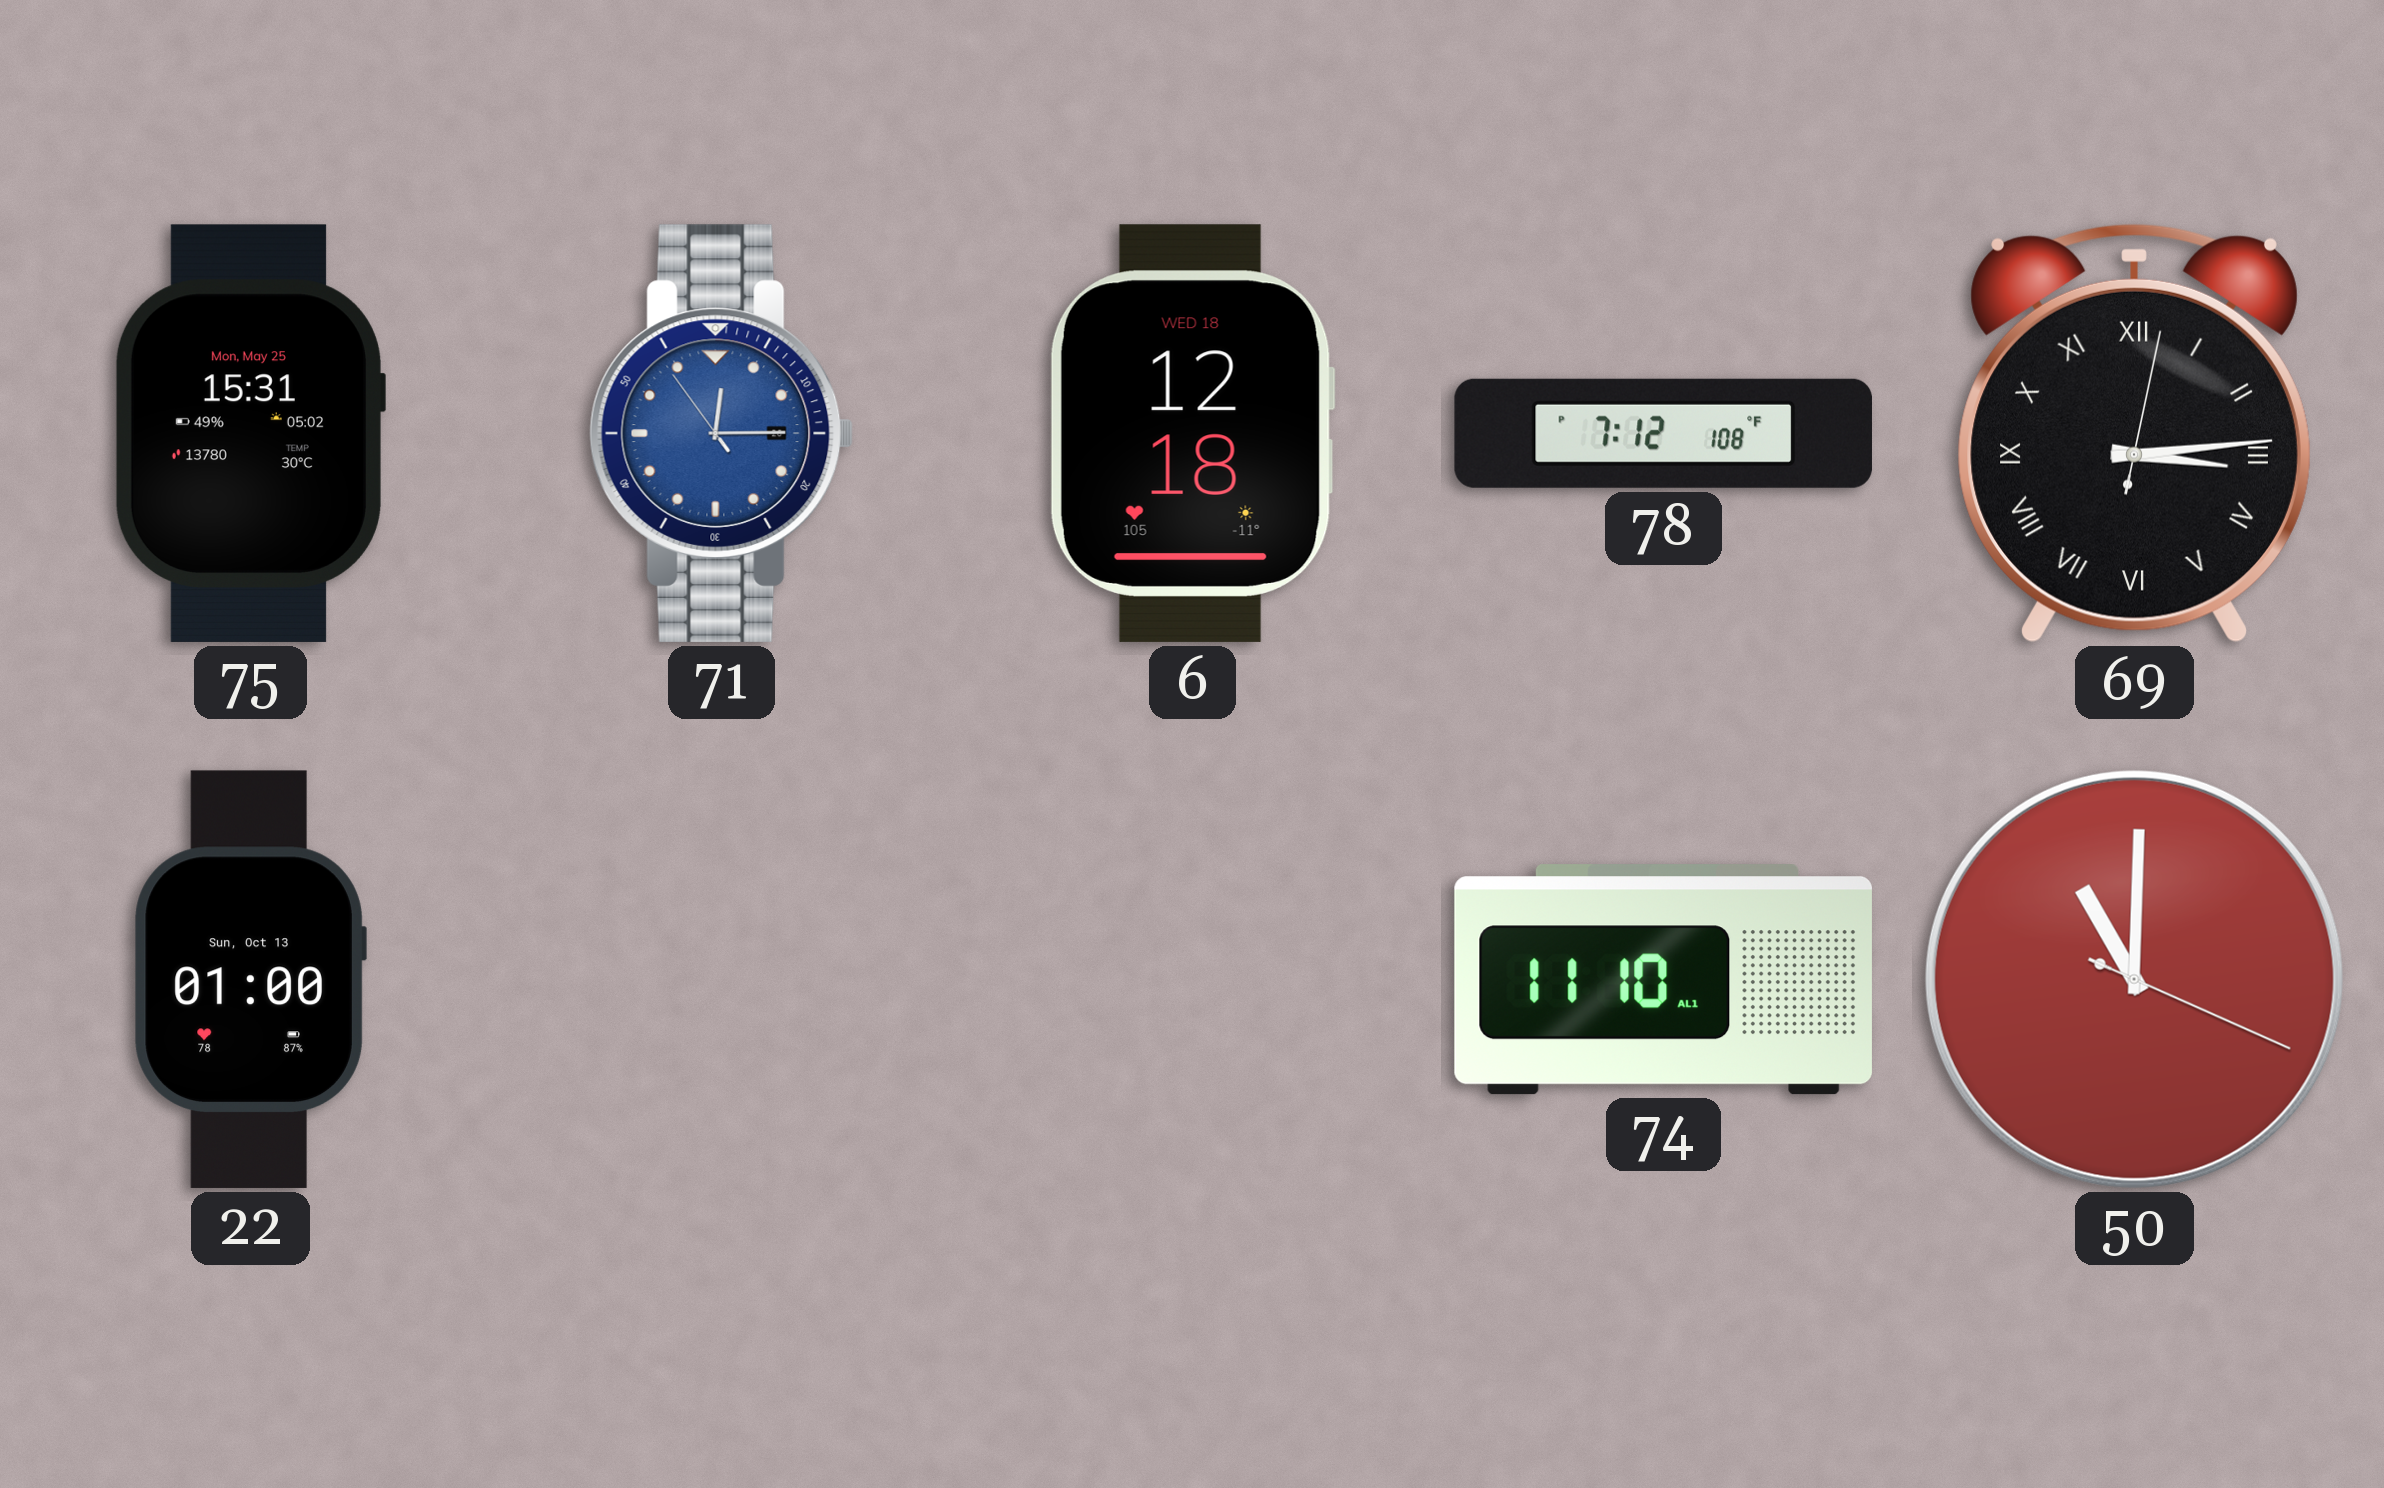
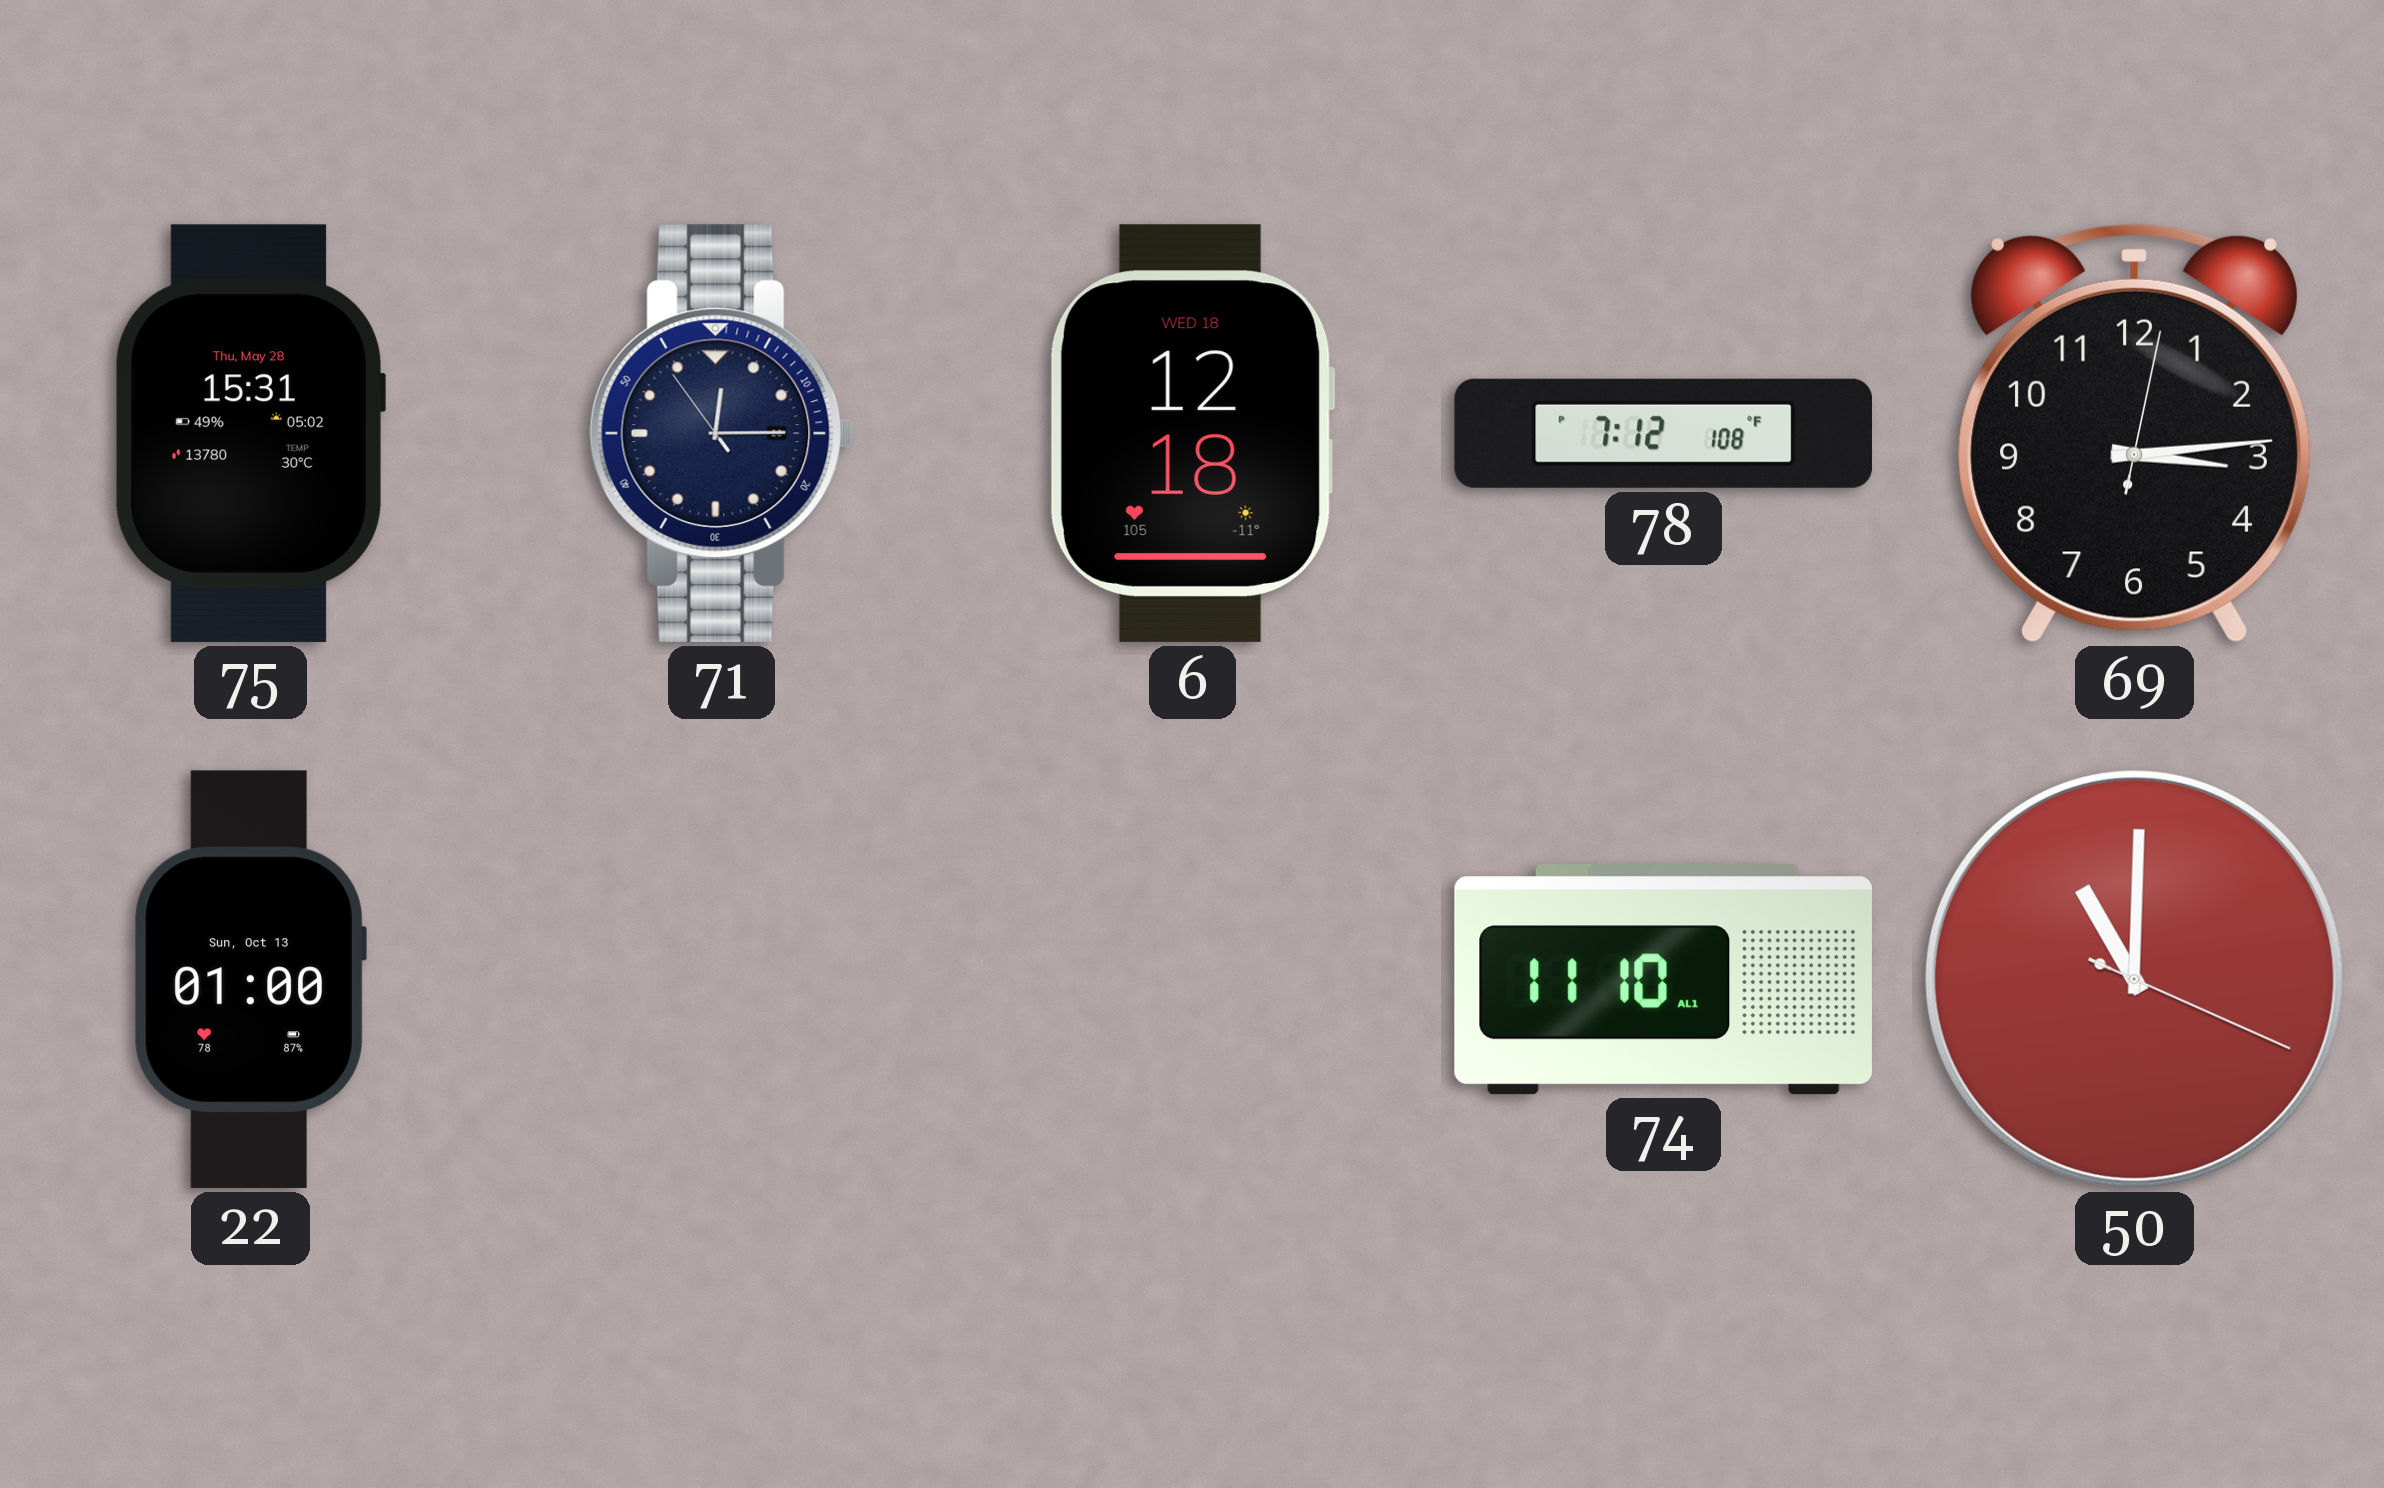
75 date: Mon, May 25 -> Thu, May 28 (250, 433)
71 dial: blue -> navy (722, 433)
69 numerals: Roman -> Arabic (2134, 434)
